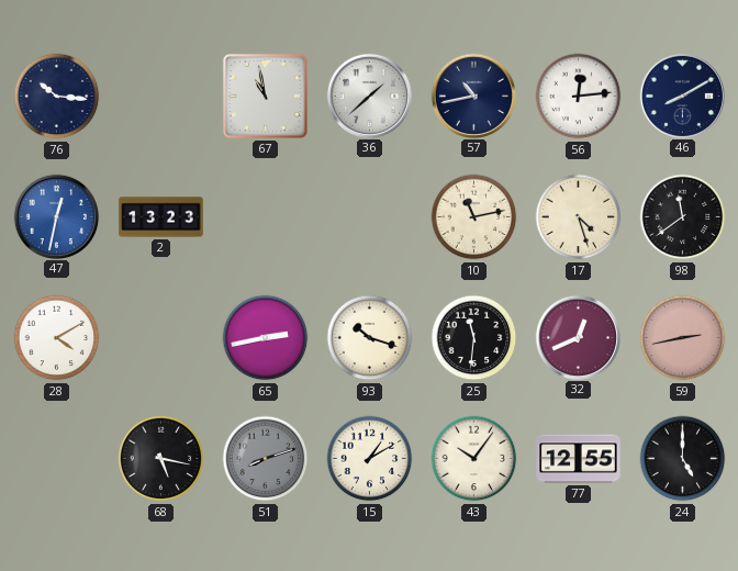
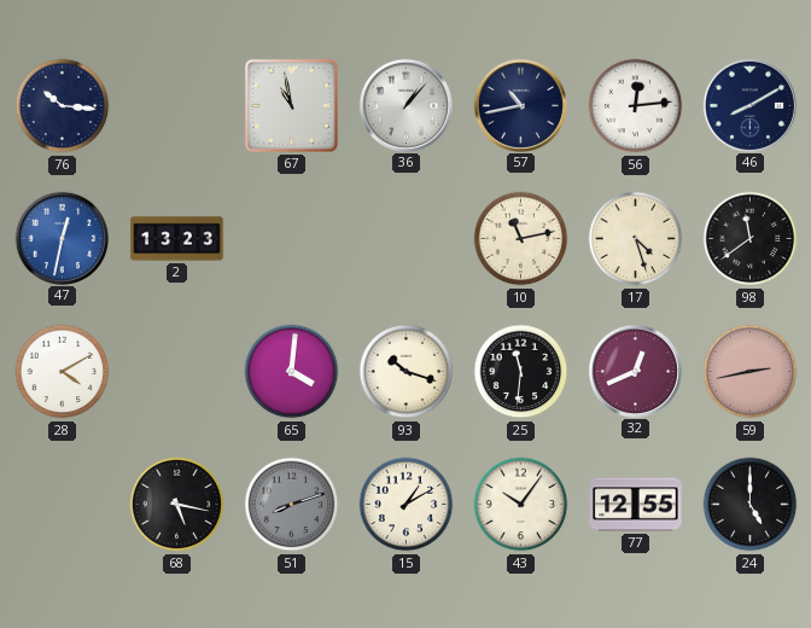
36: 1:38 -> 1:07 (405, 105)
65: 2:43 -> 4:01 (292, 372)
